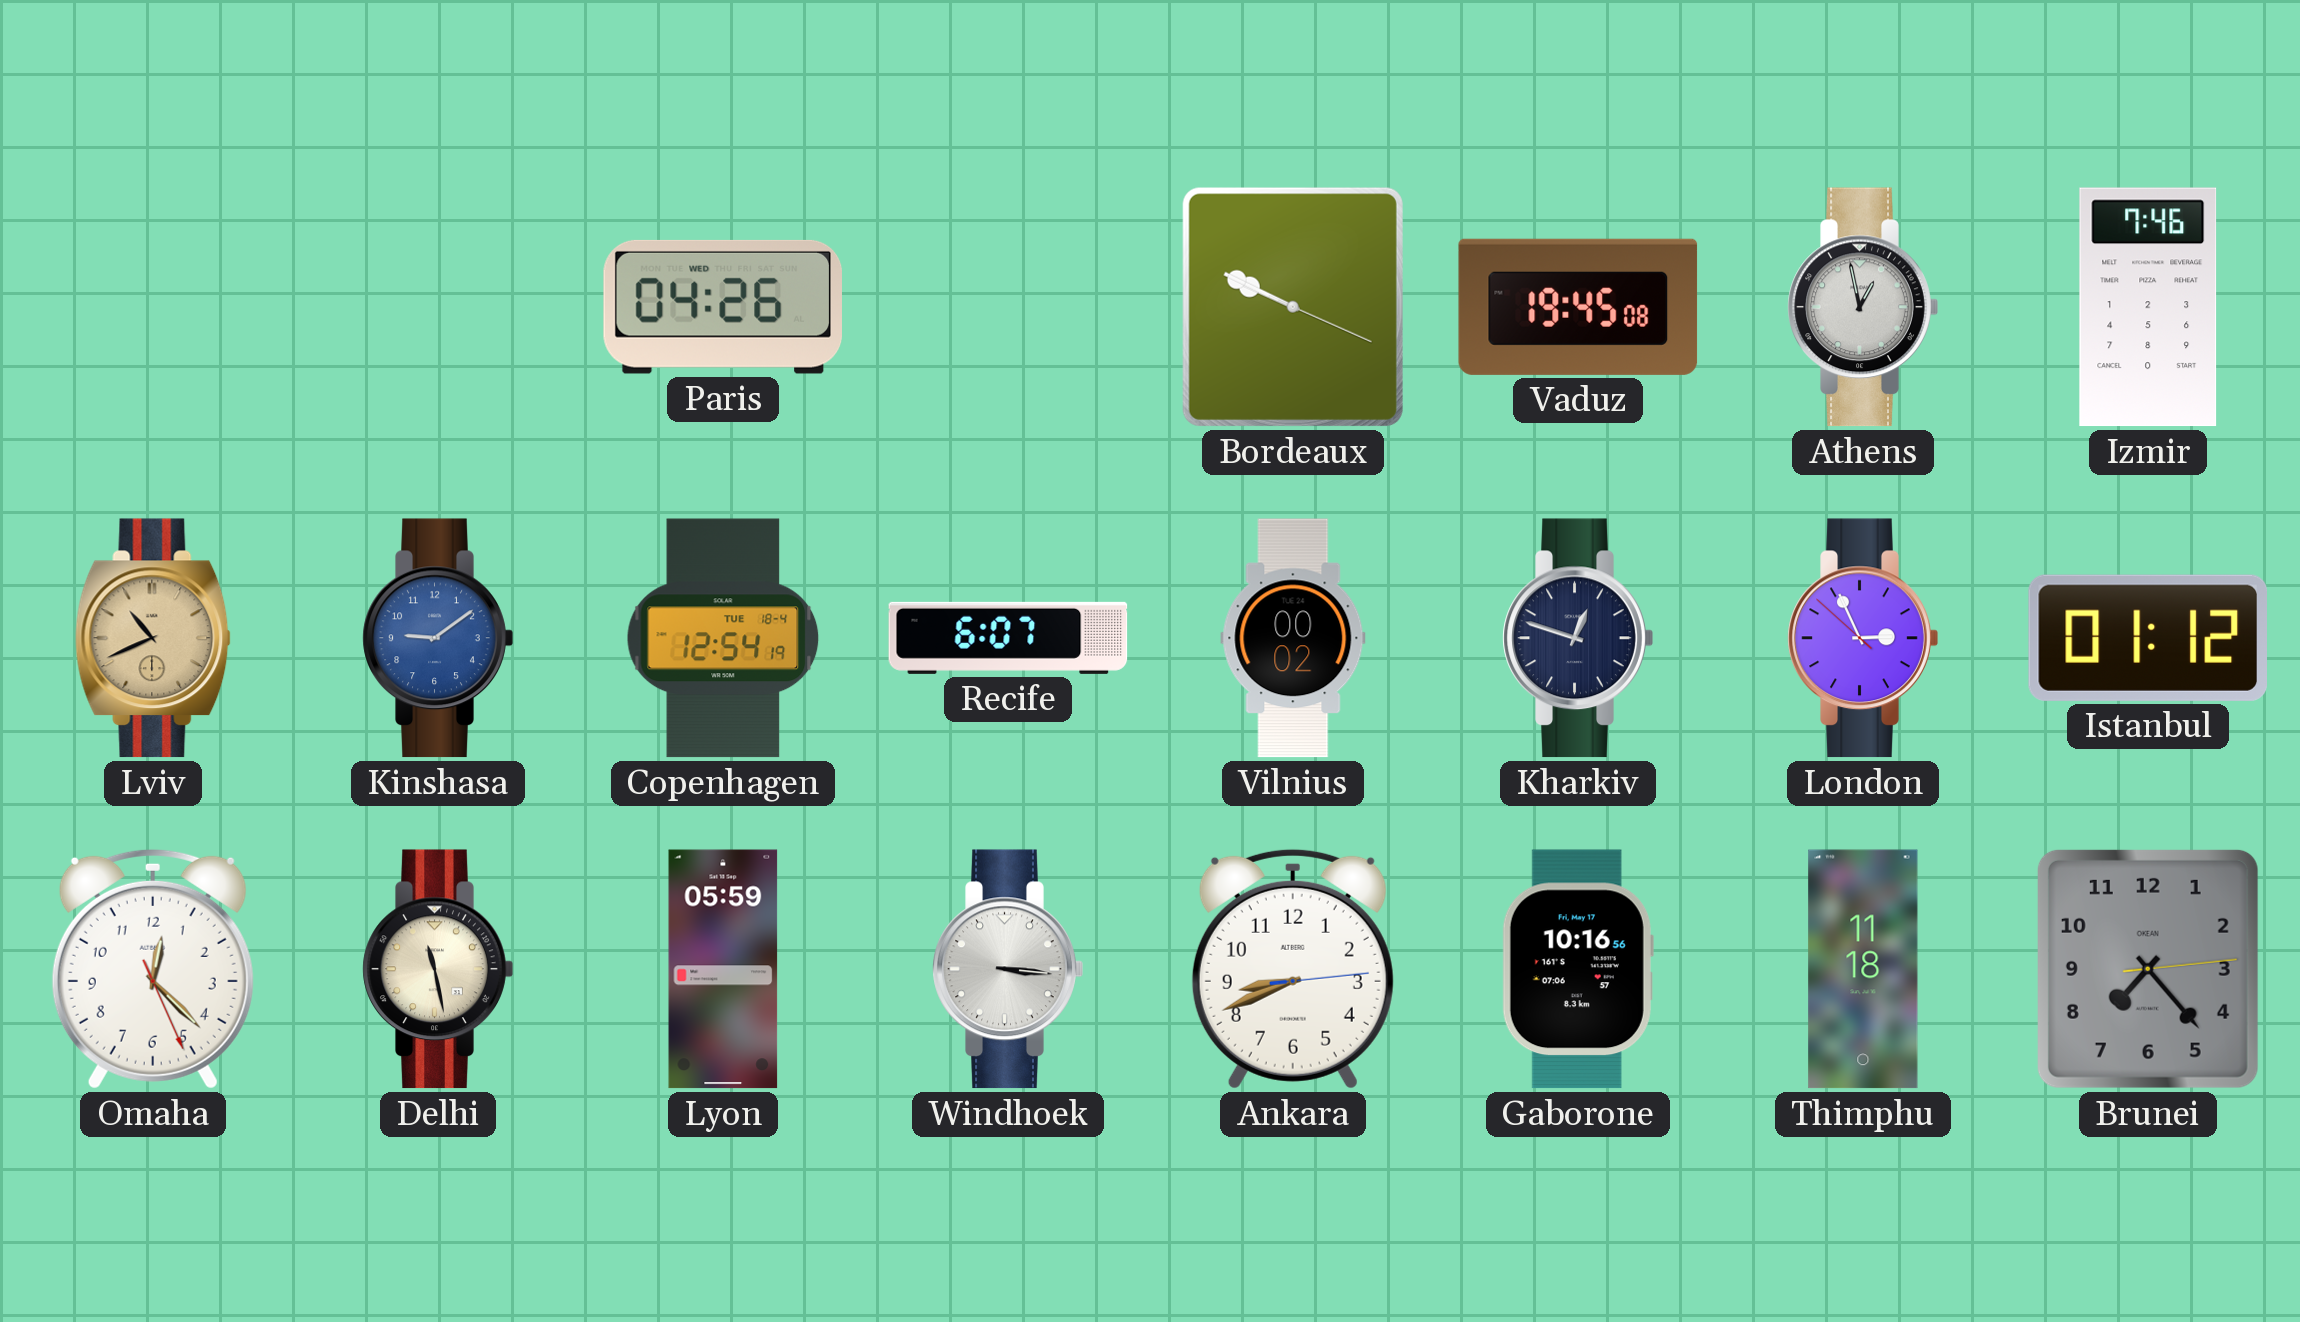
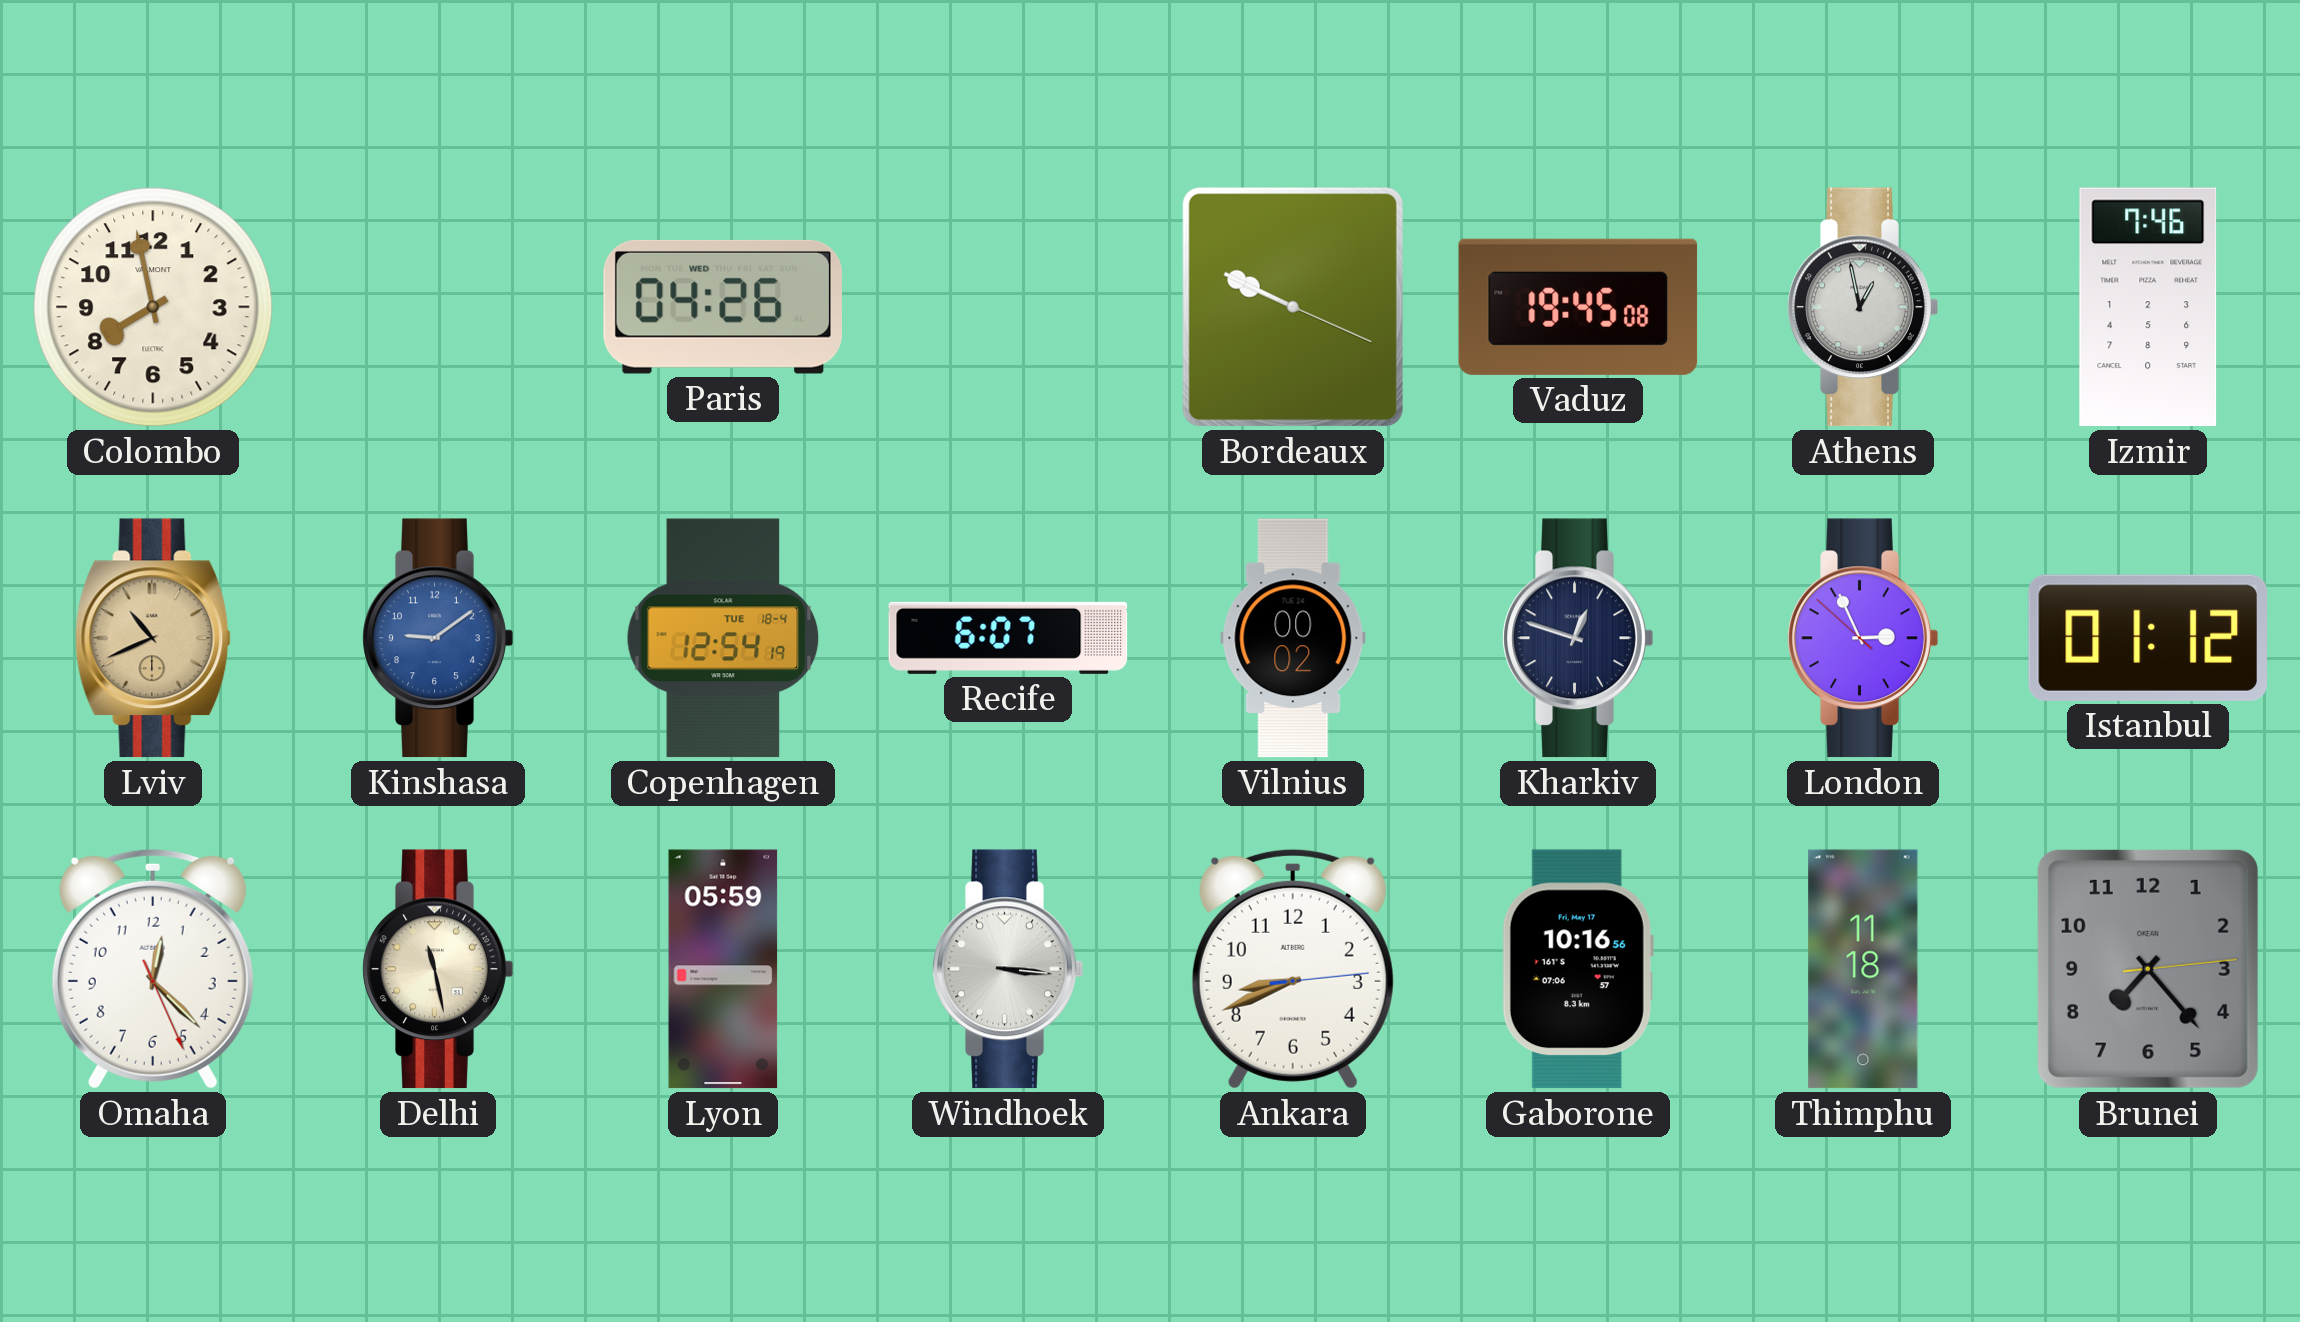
Colombo: none -> 7:58 (153, 307)
